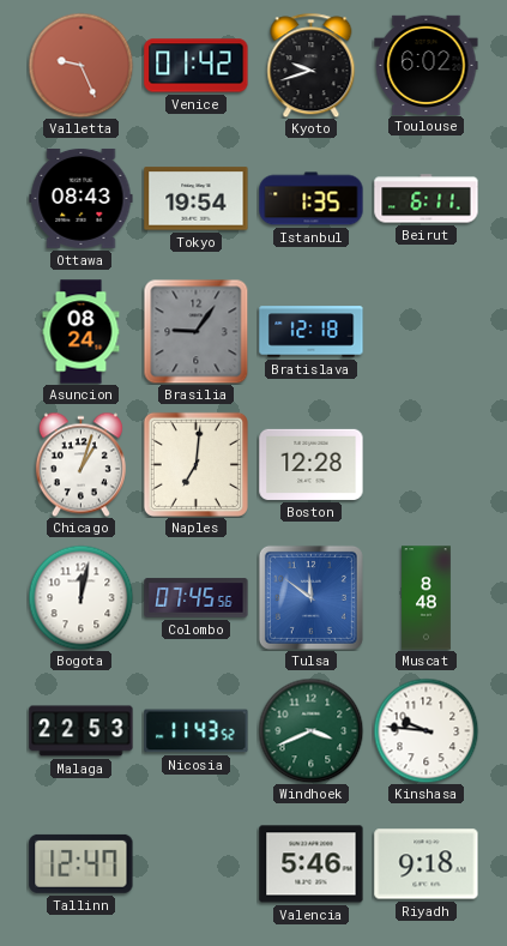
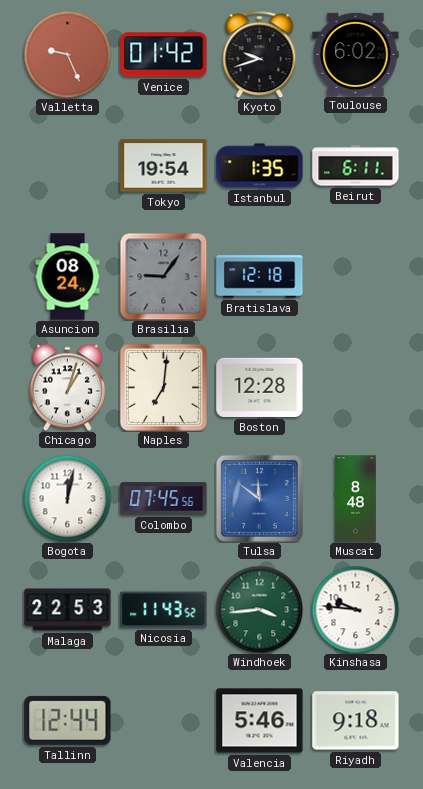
Ottawa: 08:43 -> none (82, 198)
Windhoek: 3:41 -> 3:44 (259, 609)
Tallinn: 12:47 -> 12:44 (68, 720)
